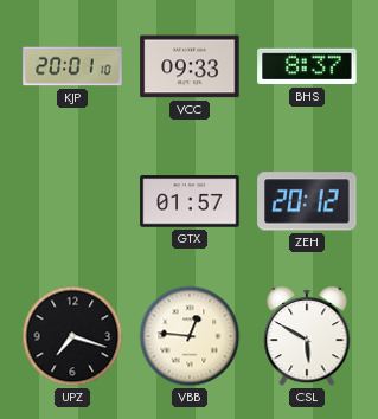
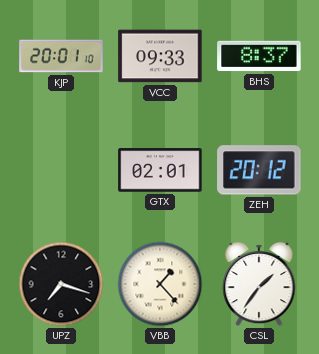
GTX: 01:57 -> 02:01 (160, 170)
VBB: 12:46 -> 1:23 (160, 284)
CSL: 5:50 -> 1:36 (259, 284)
